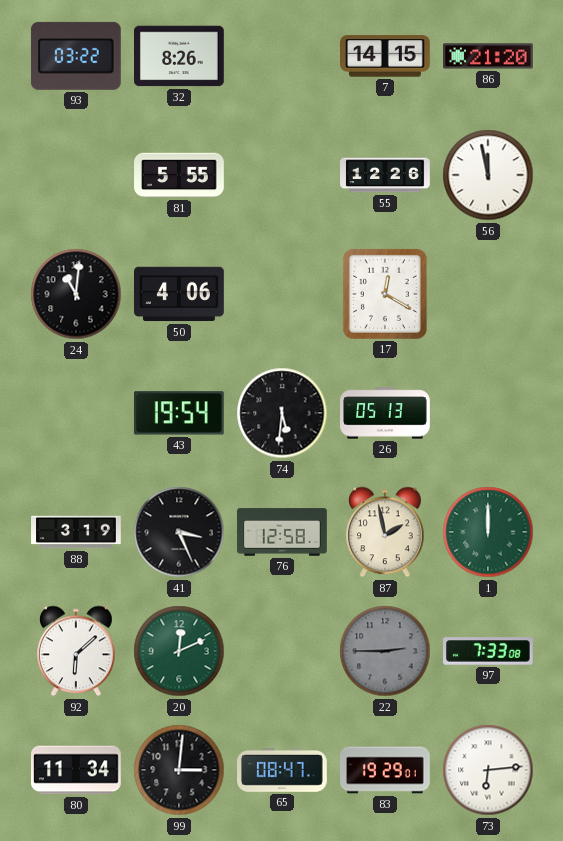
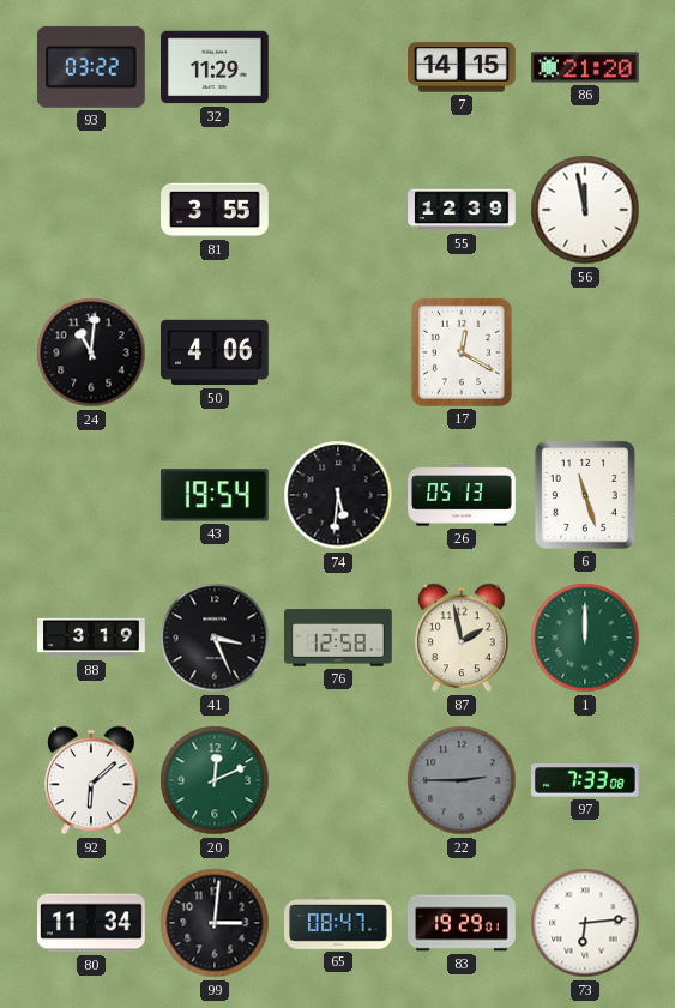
32: 8:26 -> 11:29 (216, 67)
81: 5:55 -> 3:55 (215, 210)
55: 12:26 -> 12:39 (462, 210)
6: none -> 11:27 (585, 495)
